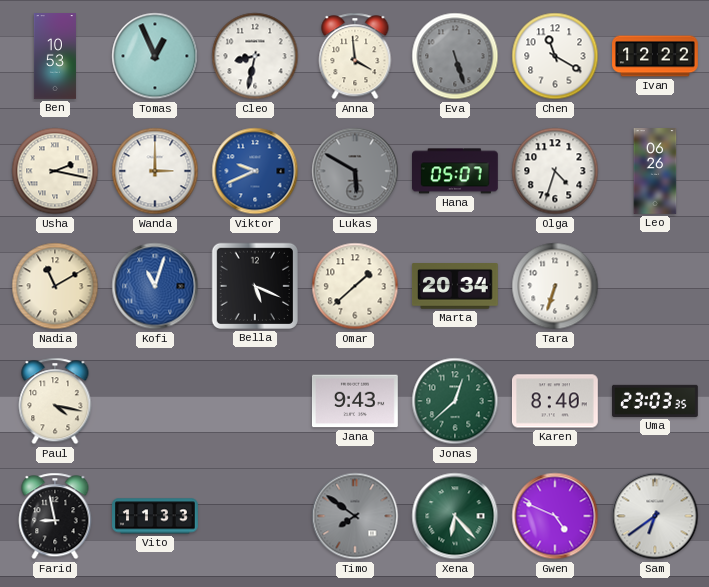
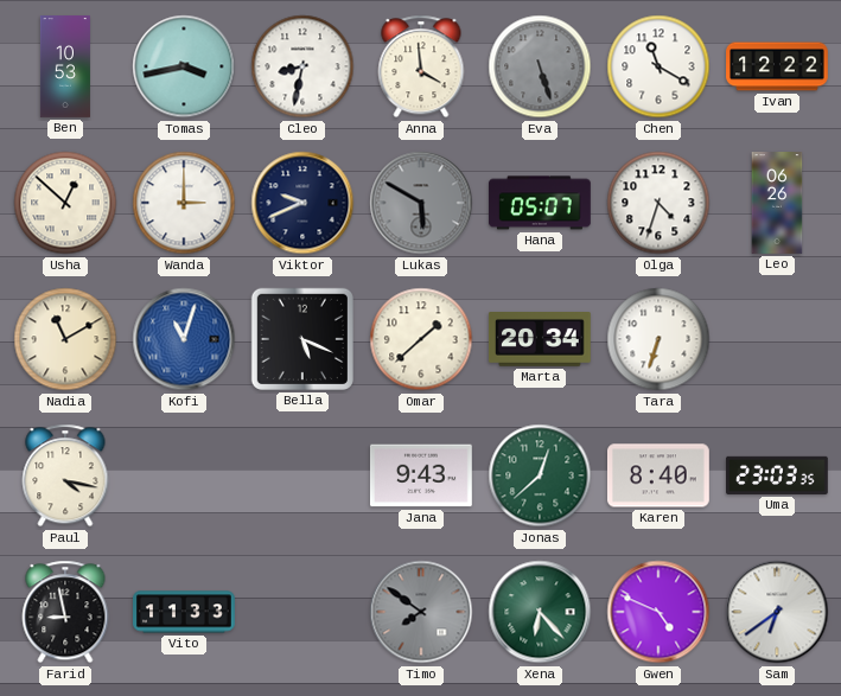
Tomas: 12:56 -> 3:43 (184, 66)
Usha: 2:17 -> 12:52 (65, 203)
Viktor dial: blue -> navy (302, 203)
